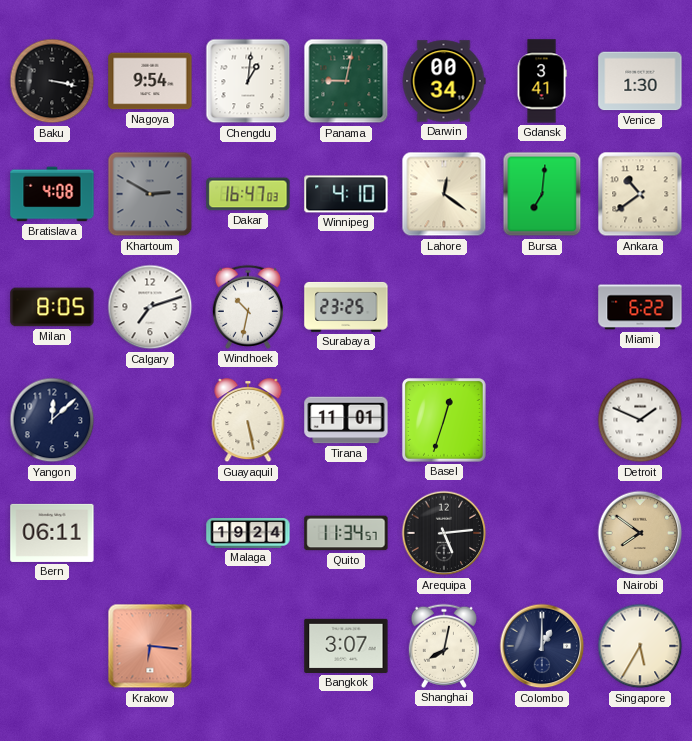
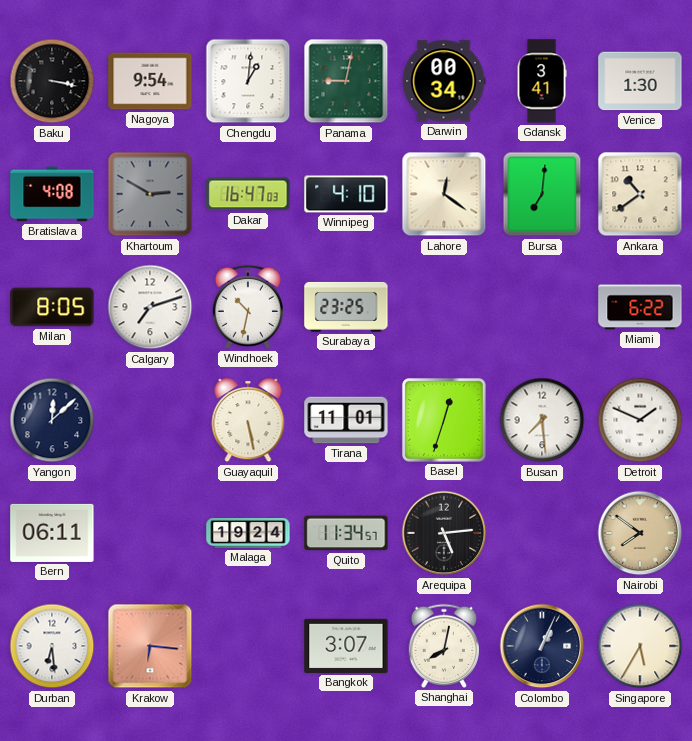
Busan: none -> 7:29 (542, 420)
Durban: none -> 6:29 (52, 646)
Colombo: 1:00 -> 1:04 (542, 646)
